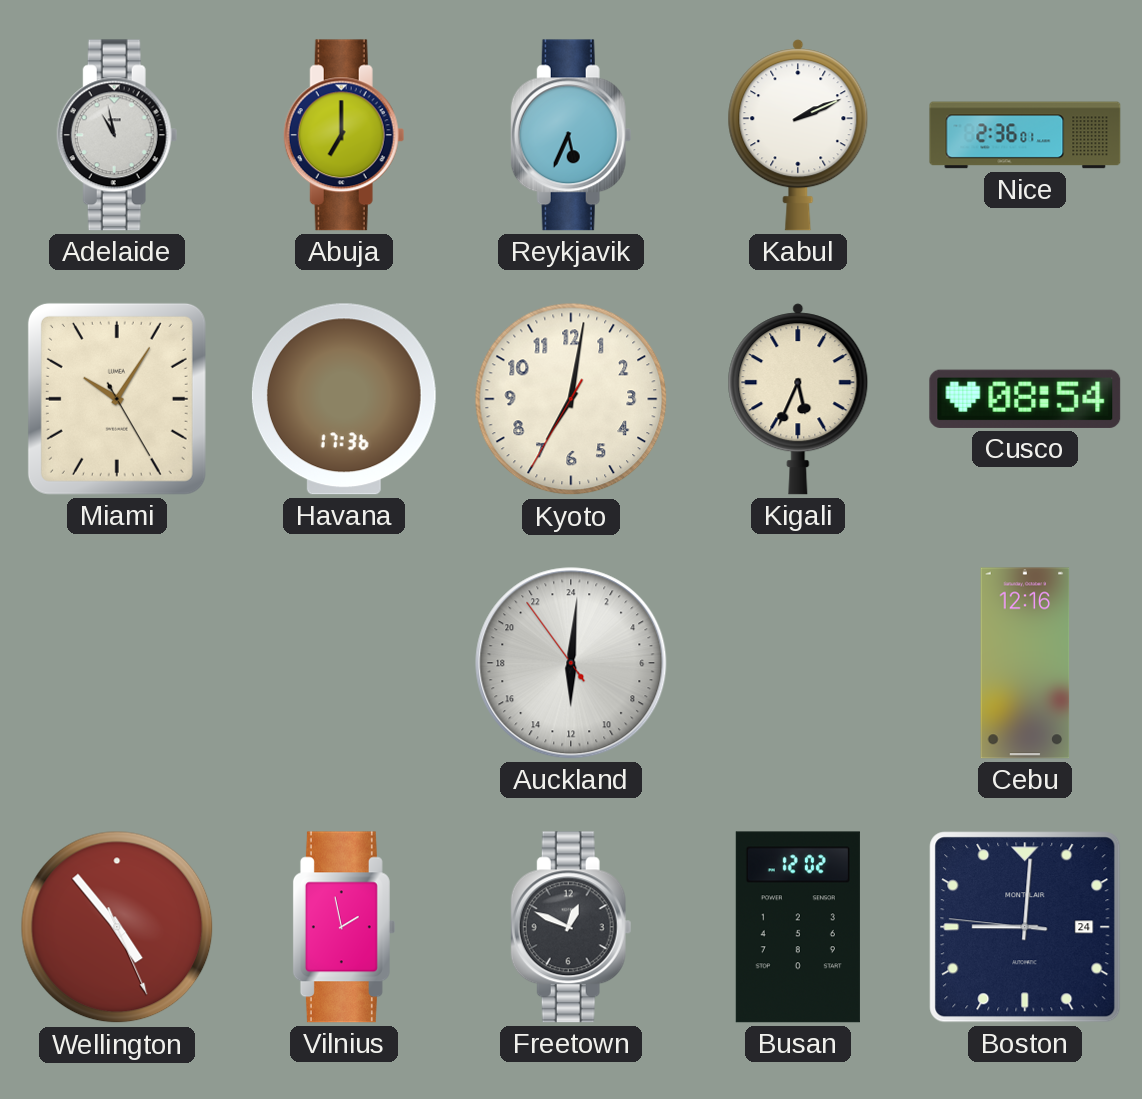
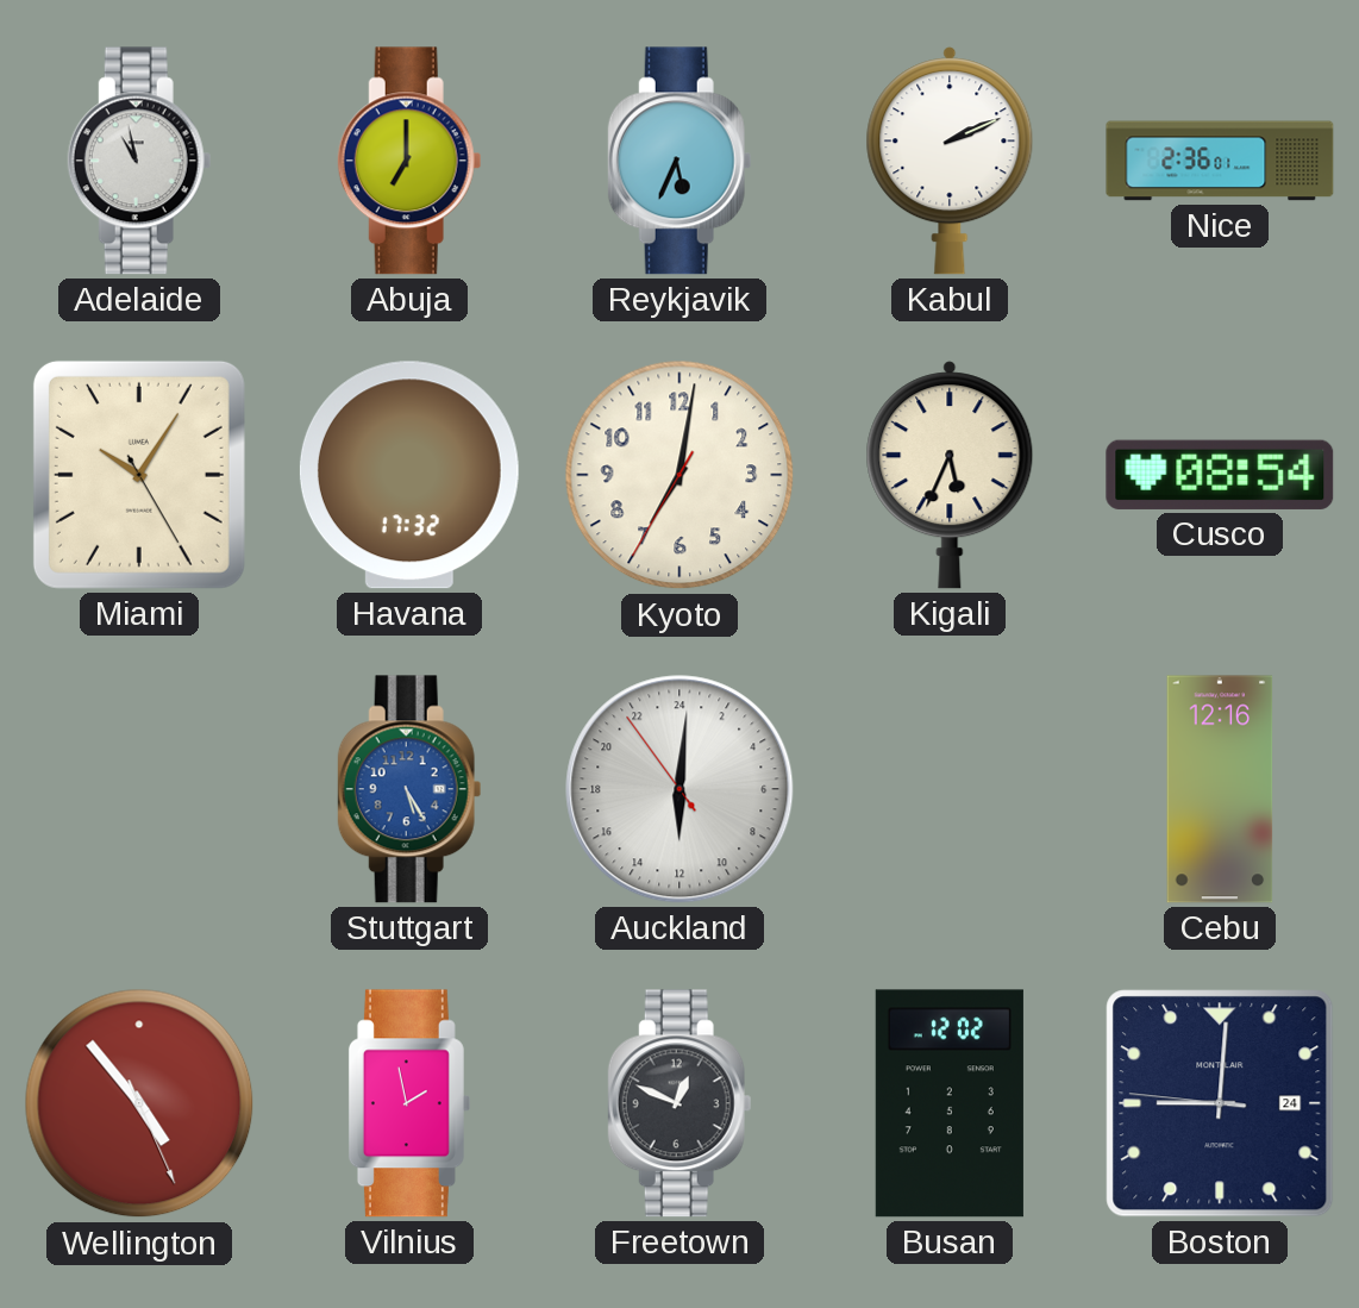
Havana: 17:36 -> 17:32 (409, 475)
Stuttgart: none -> 5:25 (409, 789)
